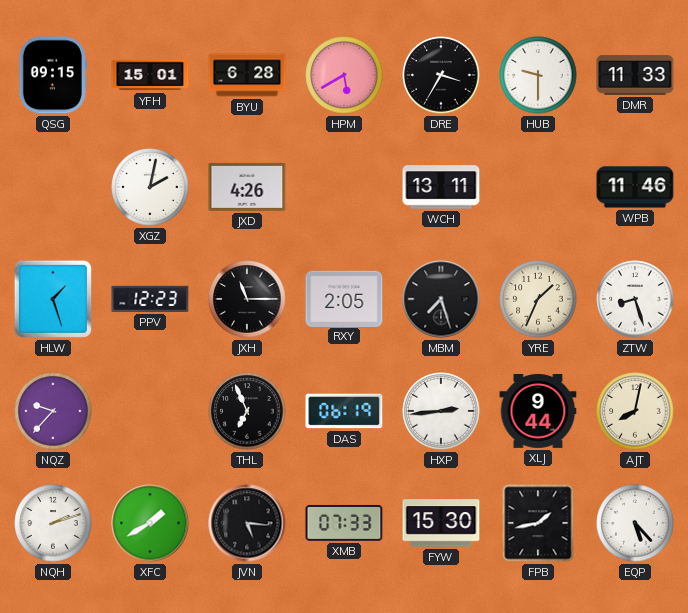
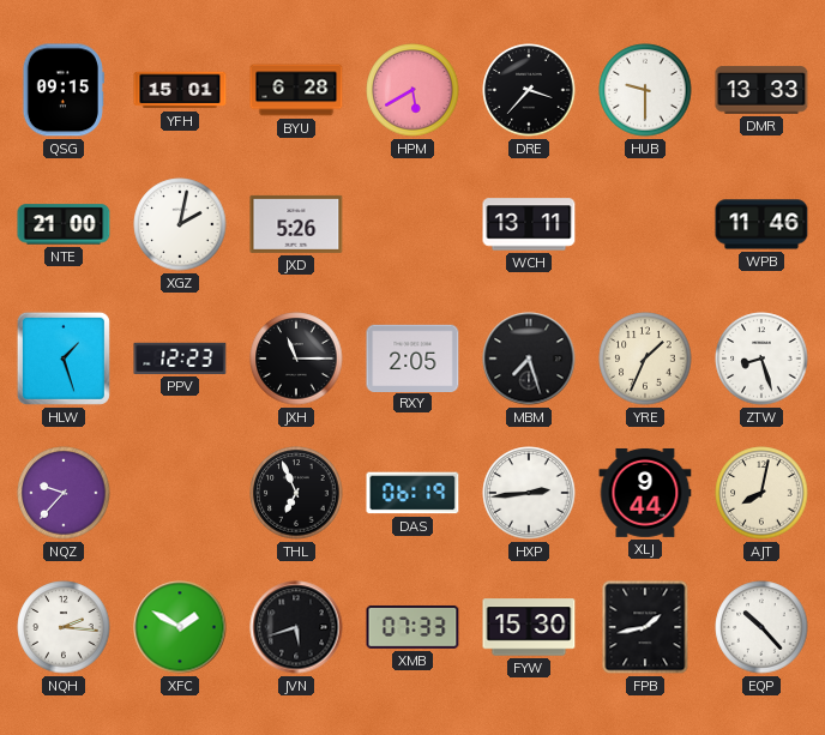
DRE: 3:35 -> 3:37 (529, 90)
DMR: 11:33 -> 13:33 (761, 90)
NTE: none -> 21:00 (64, 224)
JXD: 4:26 -> 5:26 (296, 224)
NQH: 2:12 -> 2:16 (64, 627)
XFC: 1:40 -> 1:50 (180, 627)
JVN: 5:16 -> 5:42 (296, 627)
EQP: 5:23 -> 10:23 (761, 627)
